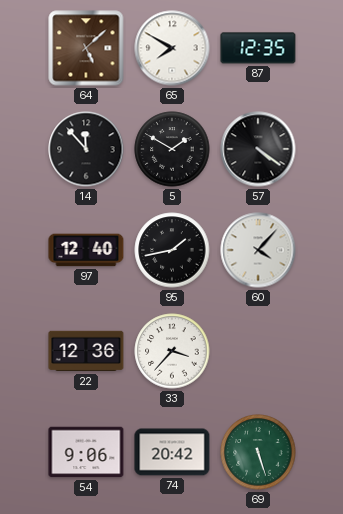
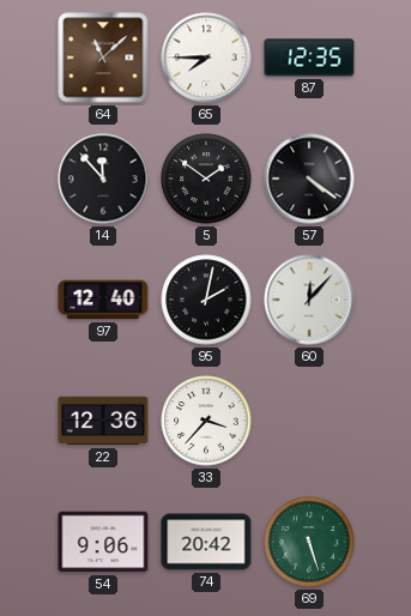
64: 5:08 -> 11:08 (103, 58)
65: 7:50 -> 7:45 (206, 58)
5: 1:50 -> 1:51 (206, 179)
95: 1:43 -> 2:02 (206, 300)
60: 4:07 -> 12:07 (309, 300)
